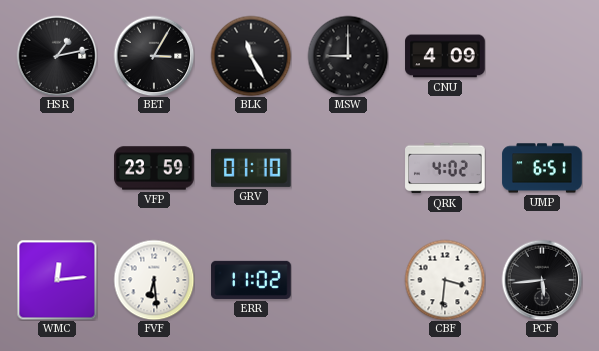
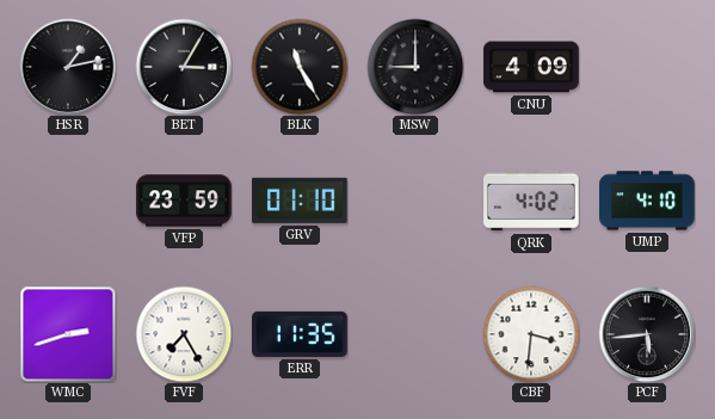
UMP: 6:51 -> 4:10 (647, 201)
WMC: 12:14 -> 2:42 (68, 334)
FVF: 6:29 -> 7:25 (184, 334)
ERR: 11:02 -> 11:35 (300, 334)
